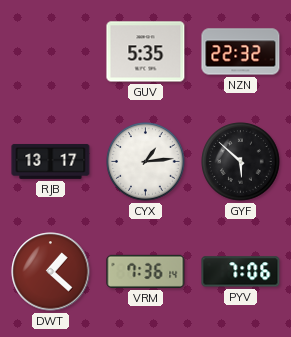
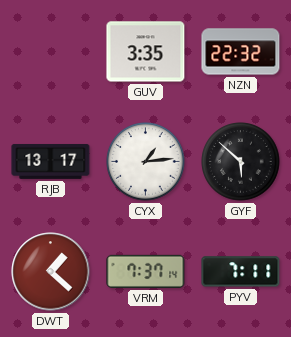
GUV: 5:35 -> 3:35 (146, 52)
VRM: 7:36 -> 7:37 (146, 271)
PYV: 7:06 -> 7:11 (241, 272)
